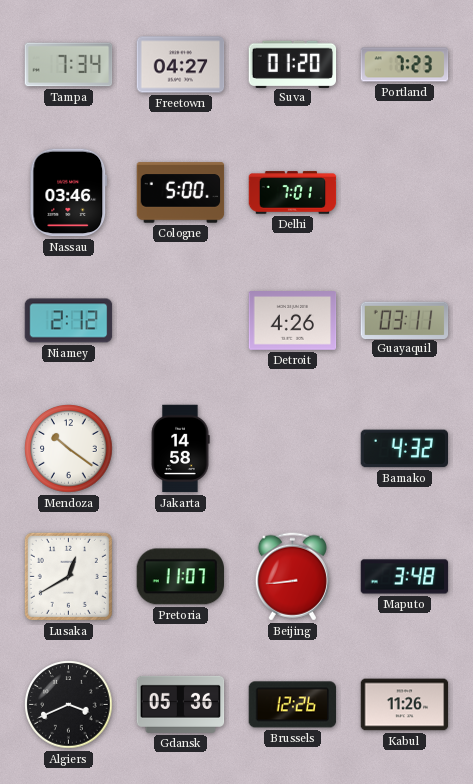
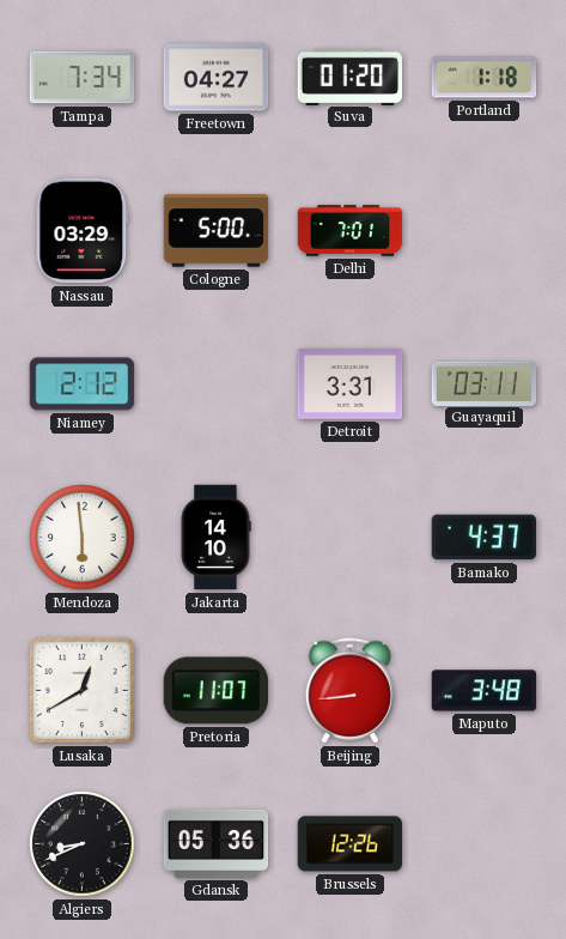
Portland: 7:23 -> 1:18 (485, 78)
Nassau: 03:46 -> 03:29 (83, 231)
Detroit: 4:26 -> 3:31 (351, 384)
Mendoza: 10:21 -> 5:59 (83, 538)
Jakarta: 14:58 -> 14:10 (215, 538)
Bamako: 4:32 -> 4:37 (485, 538)
Algiers: 3:41 -> 8:41 (83, 844)
Kabul: 11:26 -> none (405, 705)
